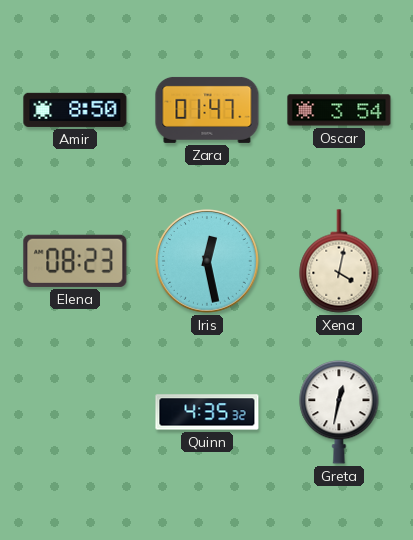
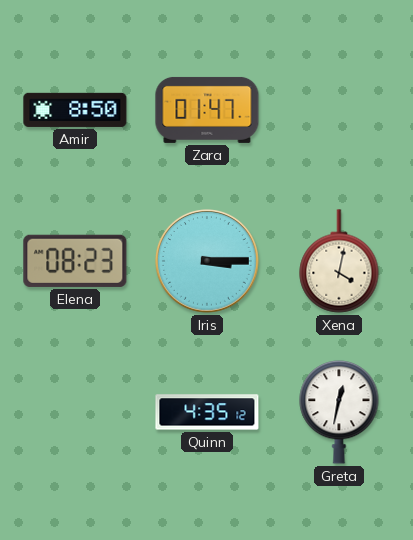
Oscar: 3:54 -> none (339, 110)
Iris: 12:28 -> 3:15 (208, 262)
Quinn: 4:35:32 -> 4:35:12 (207, 412)
